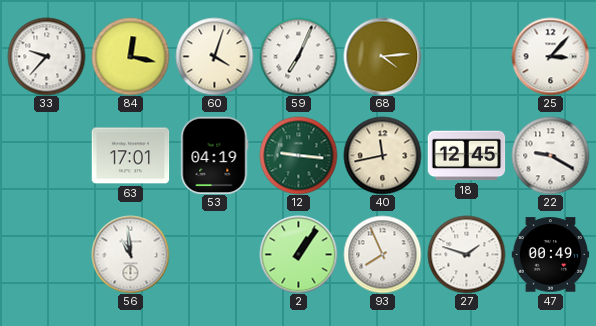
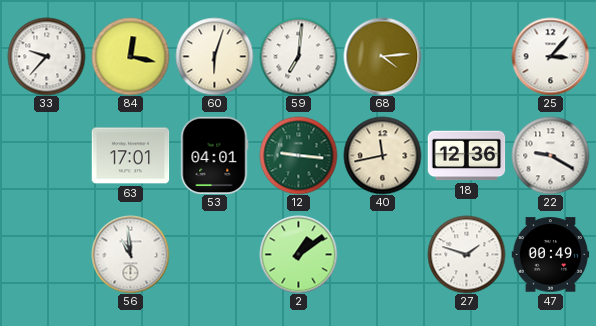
60: 4:03 -> 6:03 (214, 56)
59: 7:04 -> 7:01 (298, 56)
53: 04:19 -> 04:01 (215, 155)
18: 12:45 -> 12:36 (466, 156)
2: 1:06 -> 1:09 (298, 254)
93: 7:56 -> none (382, 254)
